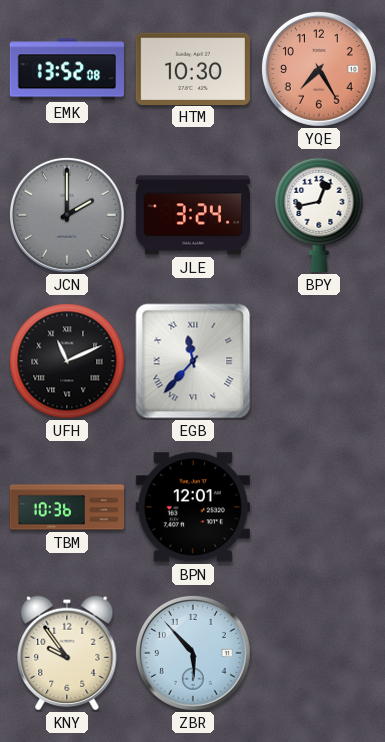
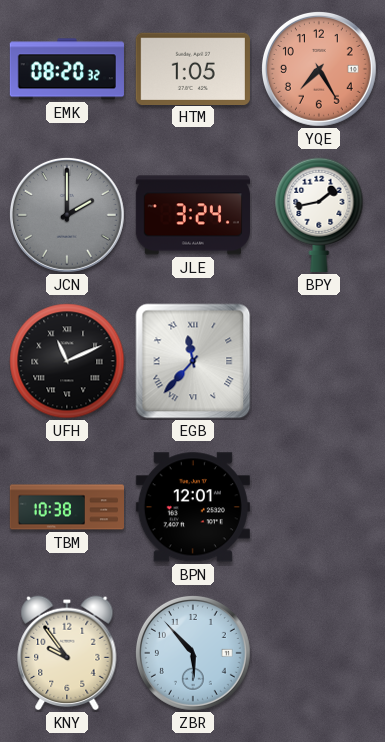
EMK: 13:52 -> 08:20 (67, 69)
HTM: 10:30 -> 1:05 (193, 68)
BPY: 12:43 -> 1:43 (319, 215)
TBM: 10:36 -> 10:38 (66, 507)
